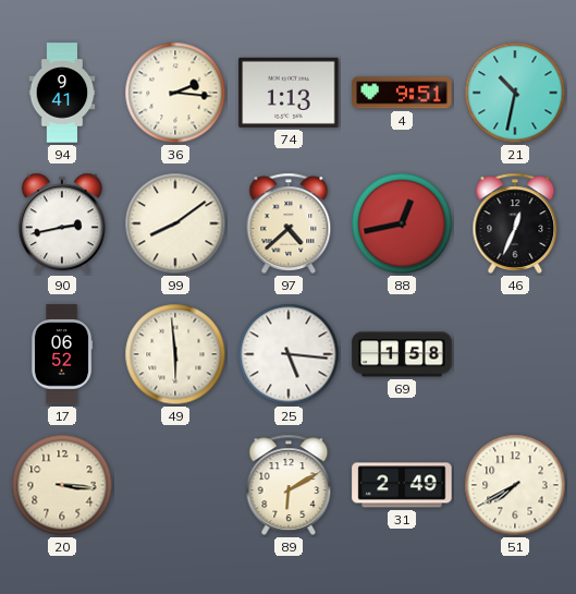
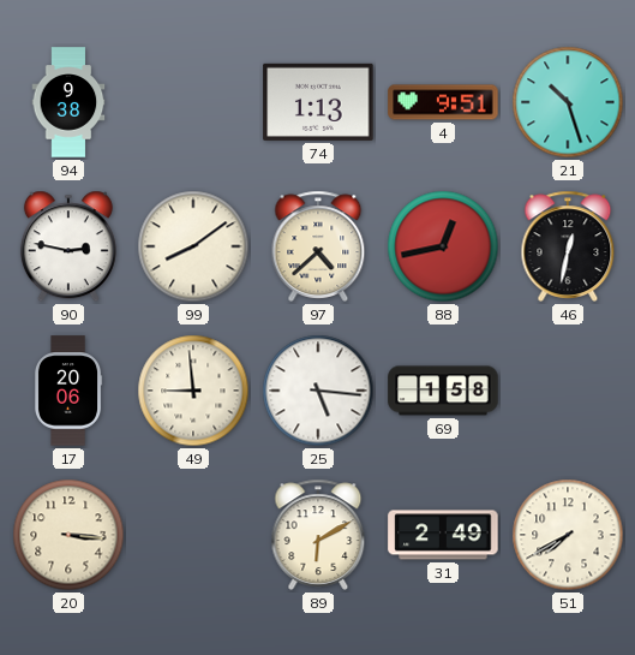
94: 9:41 -> 9:38 (68, 102)
36: 2:16 -> none (175, 93)
21: 10:32 -> 10:27 (568, 102)
90: 2:43 -> 2:47 (68, 246)
46: 12:34 -> 12:32 (568, 246)
17: 06:52 -> 20:06 (68, 391)
49: 5:59 -> 8:59 (193, 391)
